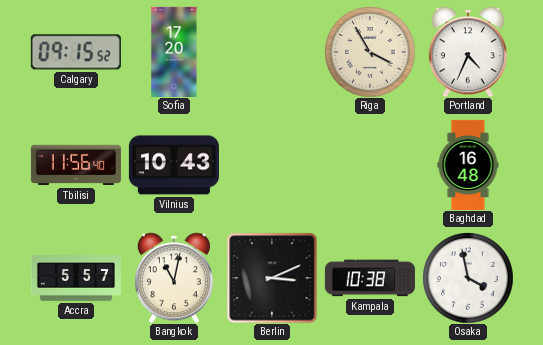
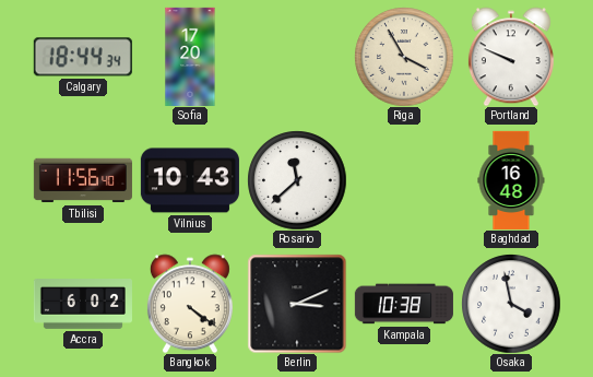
Calgary: 09:15 -> 18:44 (83, 57)
Portland: 4:34 -> 9:49 (511, 57)
Rosario: none -> 11:38 (297, 180)
Accra: 5:57 -> 6:02 (83, 305)
Bangkok: 11:02 -> 4:21 (190, 304)
